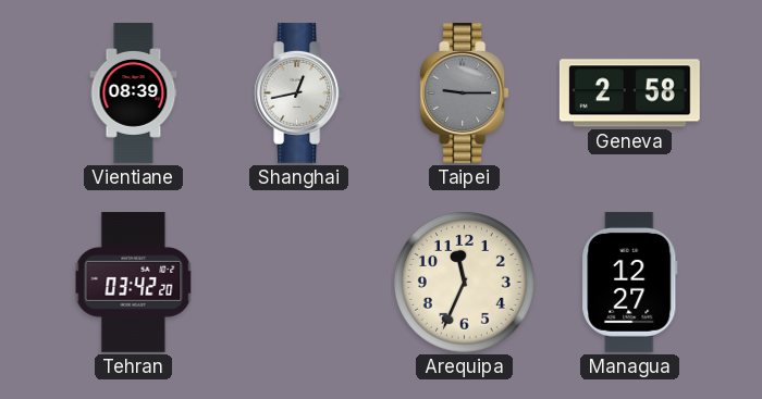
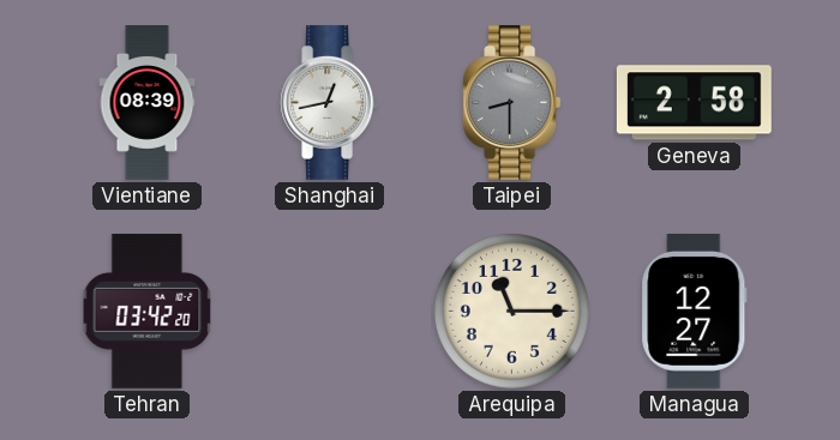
Taipei: 9:15 -> 8:30 (512, 102)
Arequipa: 11:34 -> 11:15 (511, 311)
